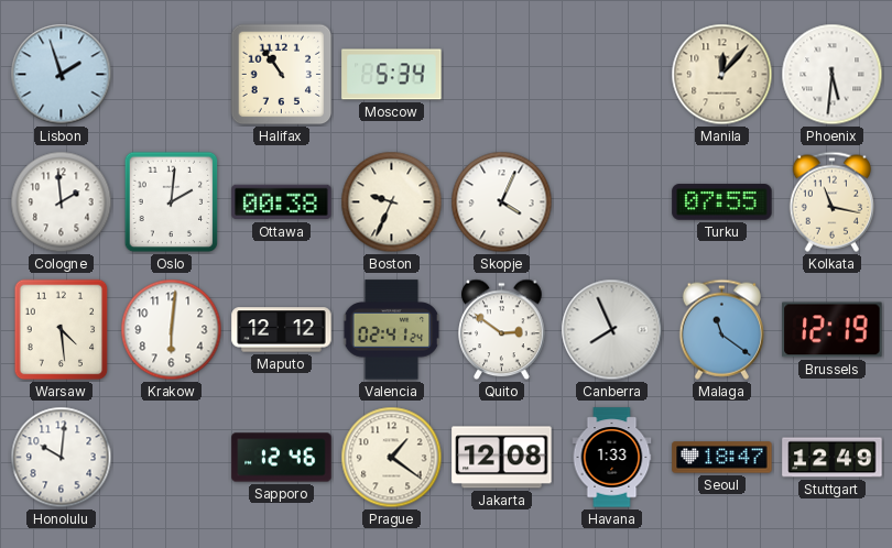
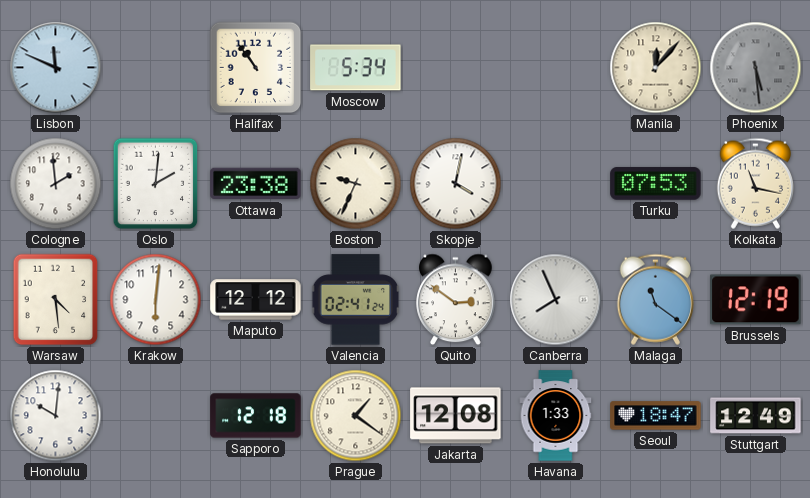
Lisbon: 1:57 -> 11:49 (56, 68)
Phoenix: 5:31 -> 5:29 (756, 68)
Phoenix dial: white -> grey (756, 68)
Ottawa: 00:38 -> 23:38 (256, 184)
Skopje: 4:04 -> 4:02 (456, 184)
Turku: 07:55 -> 07:53 (656, 184)
Sapporo: 12:46 -> 12:18 (256, 416)
